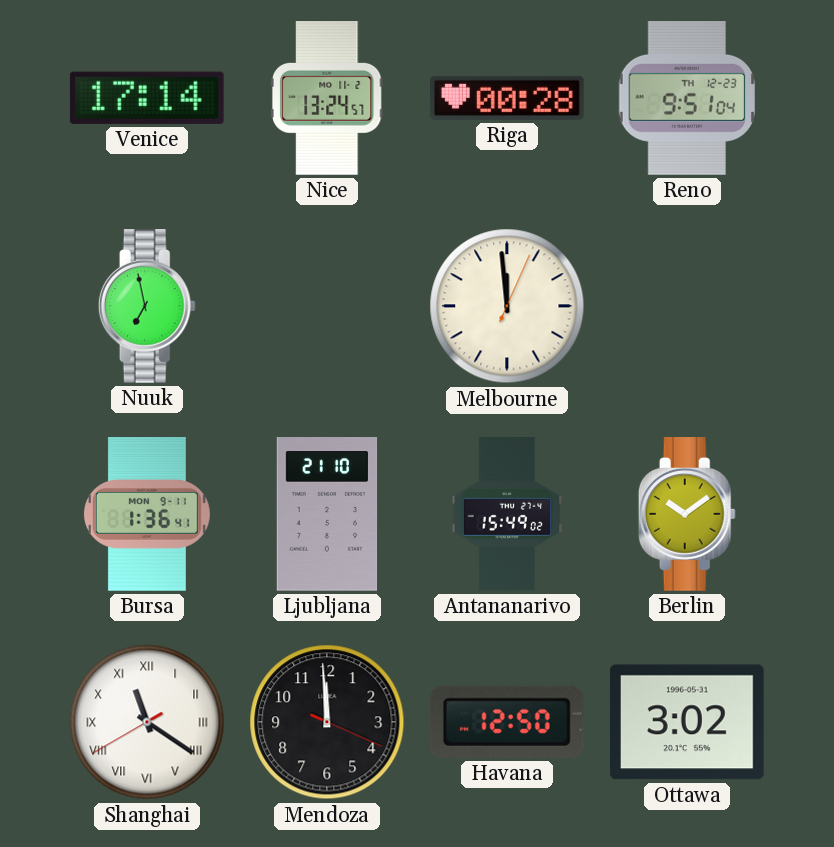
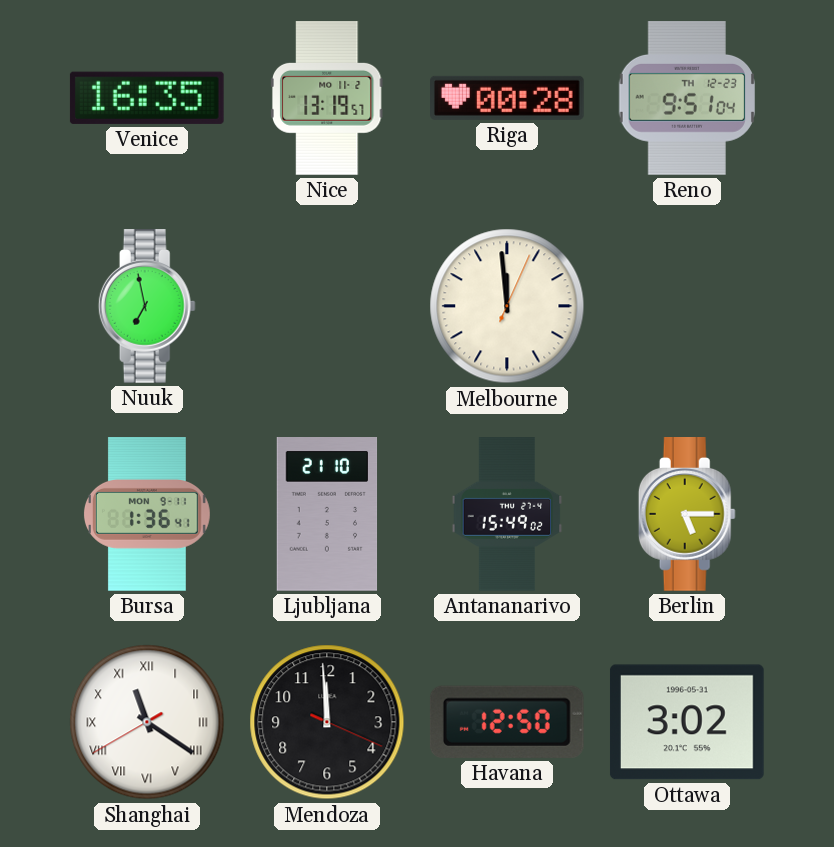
Venice: 17:14 -> 16:35 (147, 98)
Nice: 13:24 -> 13:19 (327, 99)
Berlin: 10:09 -> 5:15 (687, 515)
